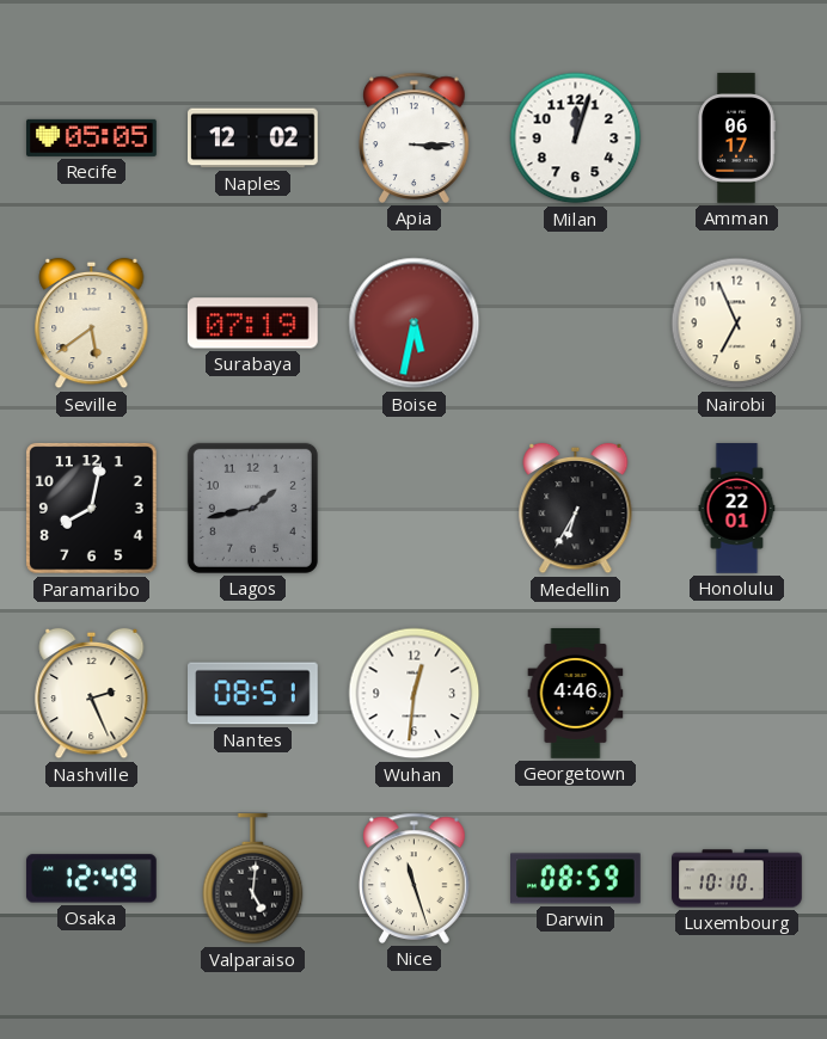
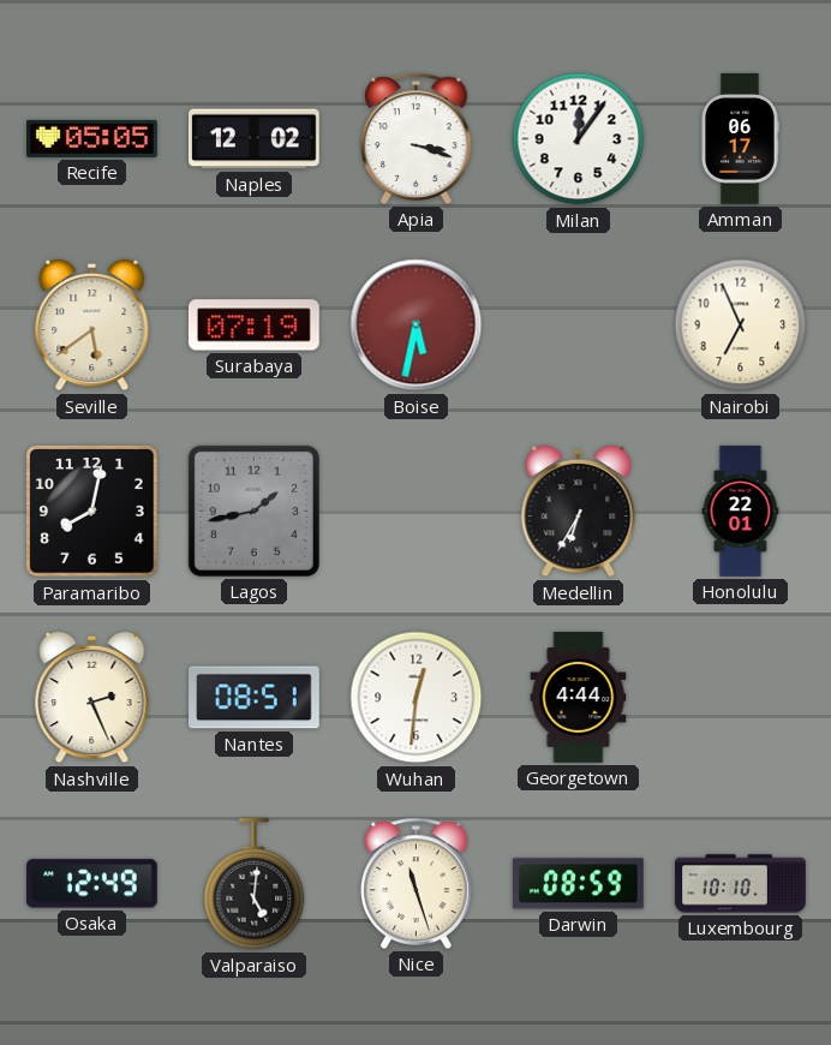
Apia: 3:15 -> 3:18 (417, 138)
Milan: 12:03 -> 12:06 (579, 139)
Georgetown: 4:46 -> 4:44 (579, 698)
